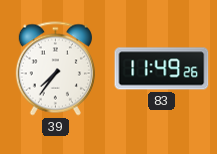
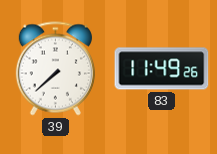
39: 7:36 -> 7:38 (55, 69)
